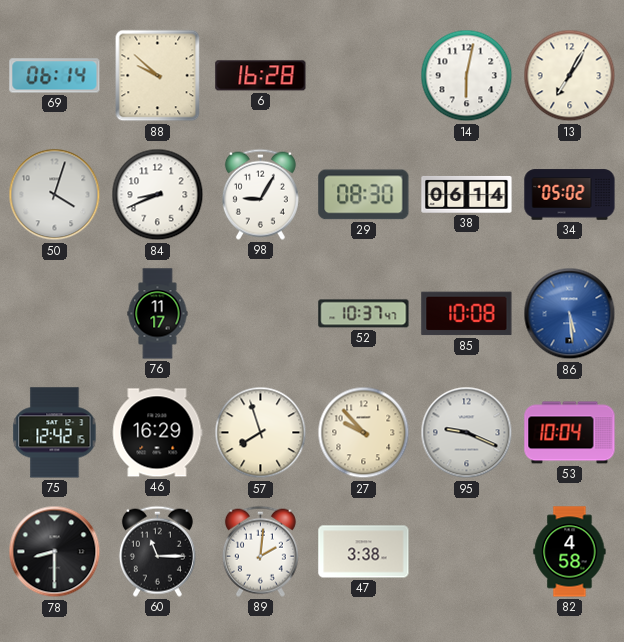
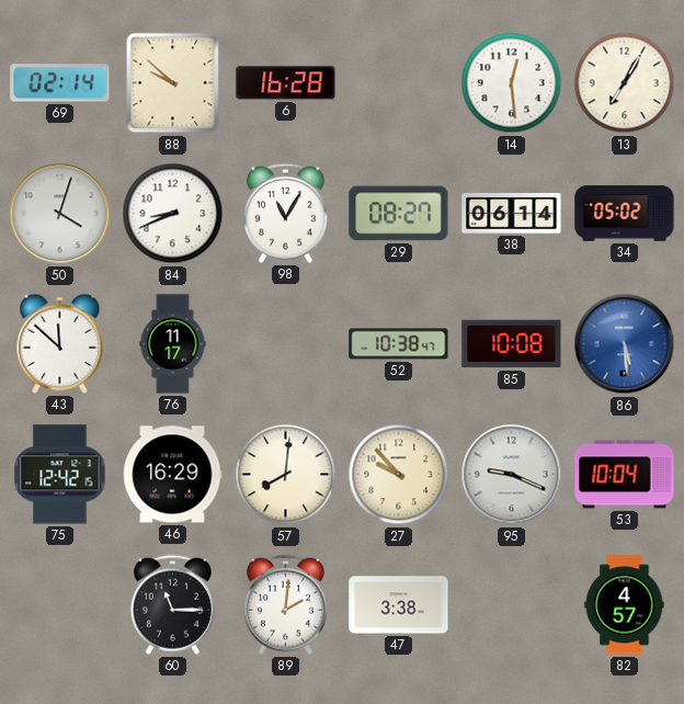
69: 06:14 -> 02:14 (60, 83)
14: 6:02 -> 12:29 (512, 83)
98: 9:05 -> 11:05 (285, 213)
29: 08:30 -> 08:27 (399, 214)
43: none -> 11:52 (60, 343)
52: 10:37 -> 10:38 (399, 344)
57: 7:57 -> 8:01 (286, 475)
78: 8:30 -> none (55, 552)
82: 4:58 -> 4:57 (625, 605)
